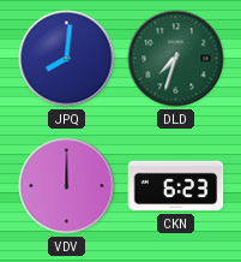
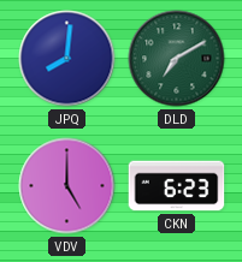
DLD: 7:33 -> 7:10 (177, 59)
VDV: 12:00 -> 5:00 (67, 186)
